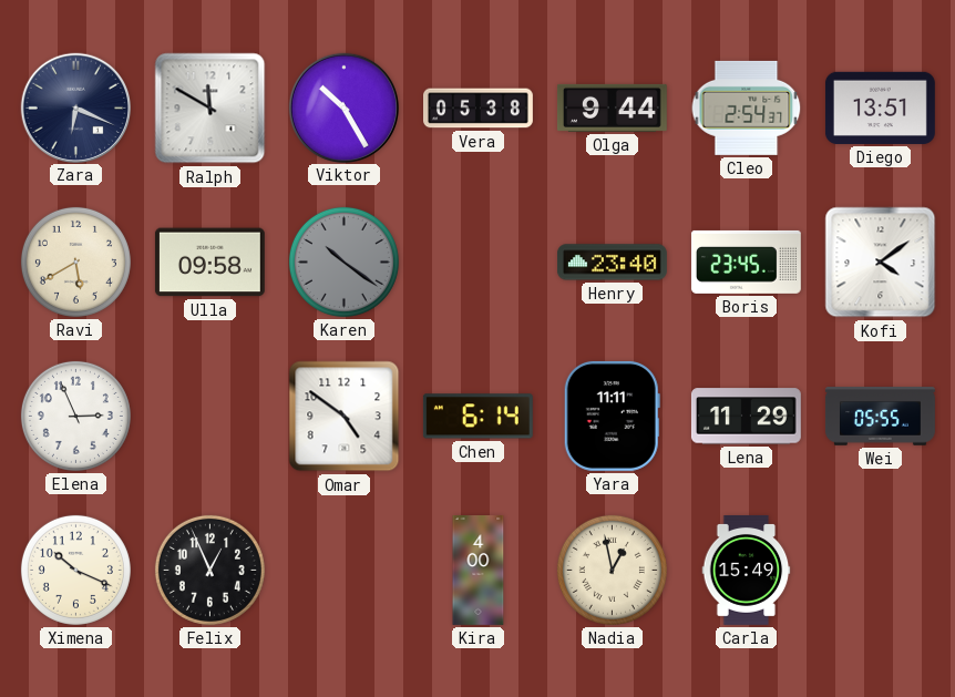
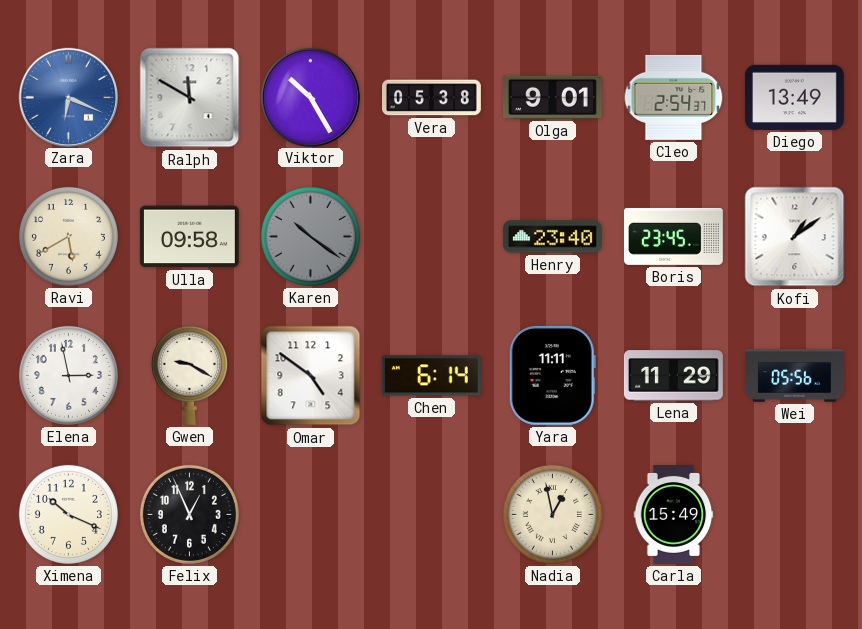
Zara dial: navy -> blue (68, 97)
Olga: 9:44 -> 9:01 (552, 97)
Diego: 13:51 -> 13:49 (794, 97)
Kofi: 4:09 -> 1:09 (795, 237)
Elena: 2:56 -> 2:58 (68, 375)
Gwen: none -> 9:20 (189, 375)
Wei: 05:55 -> 05:56 (794, 376)
Kira: 4:00 -> none (479, 571)
